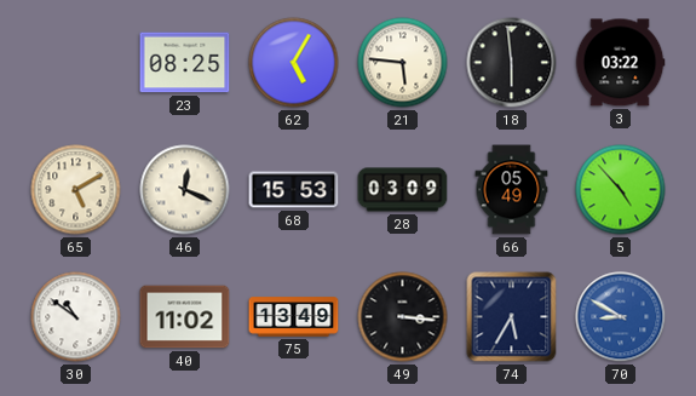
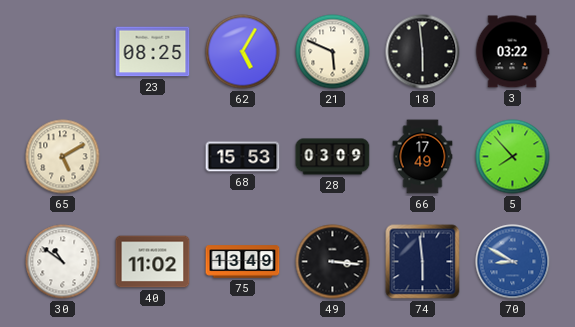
21: 5:46 -> 5:49 (333, 52)
46: 12:19 -> none (185, 190)
66: 05:49 -> 17:49 (423, 157)
5: 4:53 -> 7:53 (513, 157)
74: 5:35 -> 5:59 (423, 262)
